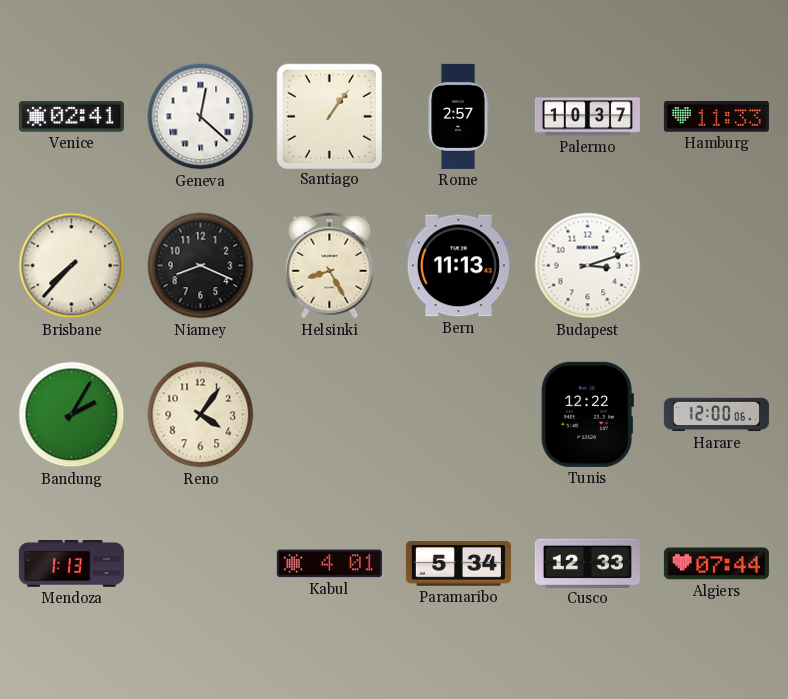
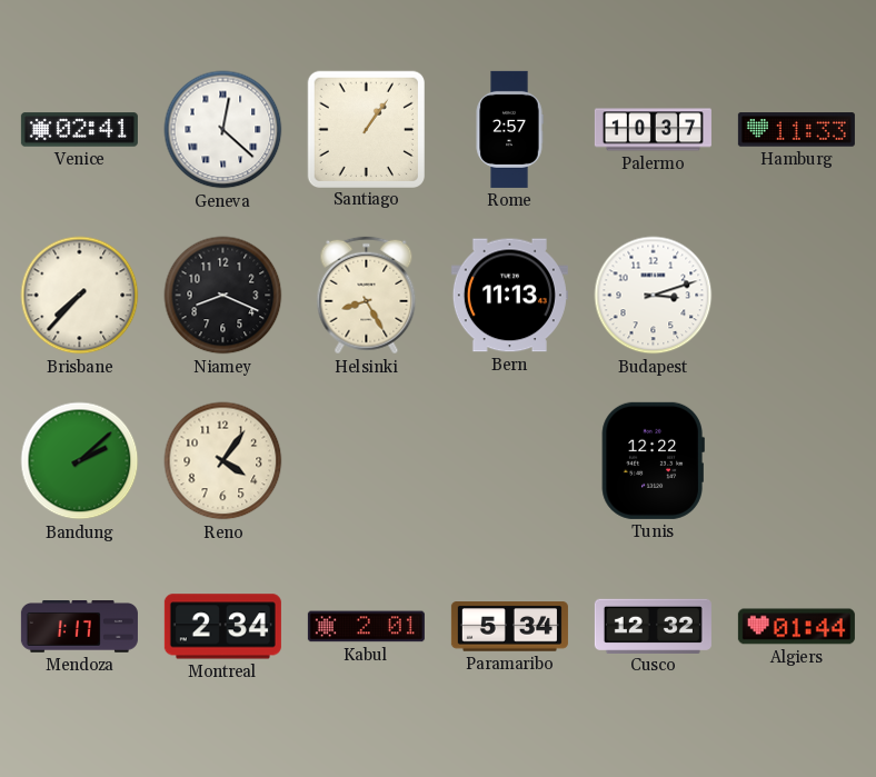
Bandung: 2:05 -> 2:08 (80, 461)
Harare: 12:00 -> none (716, 415)
Mendoza: 1:13 -> 1:17 (79, 627)
Montreal: none -> 2:34 (222, 627)
Kabul: 4:01 -> 2:01 (366, 627)
Cusco: 12:33 -> 12:32 (653, 626)
Algiers: 07:44 -> 01:44 (796, 627)
